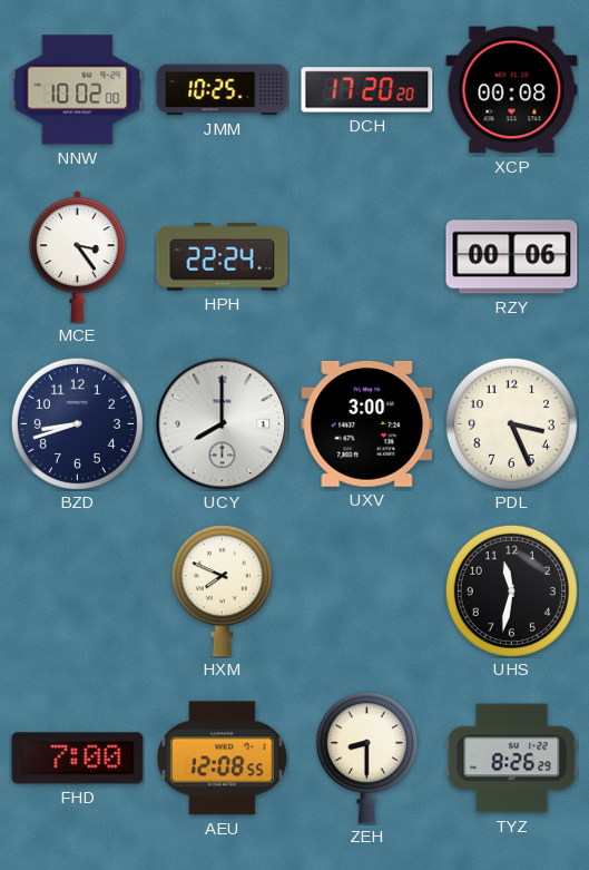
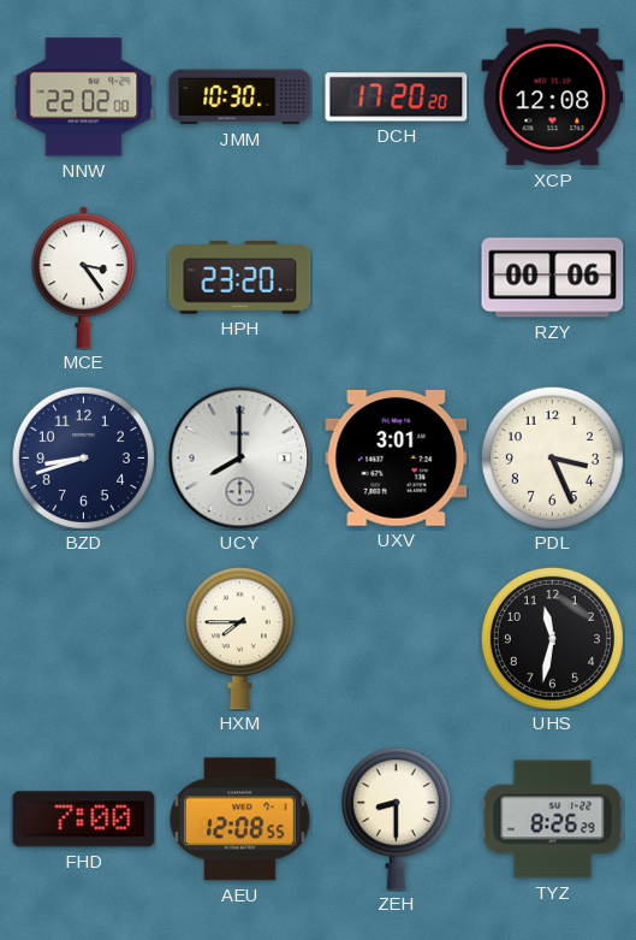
NNW: 10:02 -> 22:02 (84, 97)
JMM: 10:25 -> 10:30 (240, 97)
XCP: 00:08 -> 12:08 (553, 97)
HPH: 22:24 -> 23:20 (240, 278)
UXV: 3:00 -> 3:01 (397, 457)
HXM: 7:49 -> 7:45 (239, 639)
